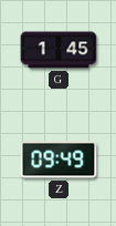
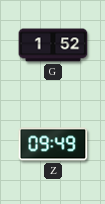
G: 1:45 -> 1:52 (53, 45)
